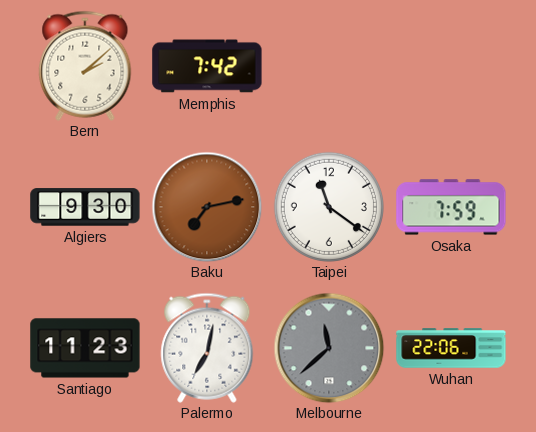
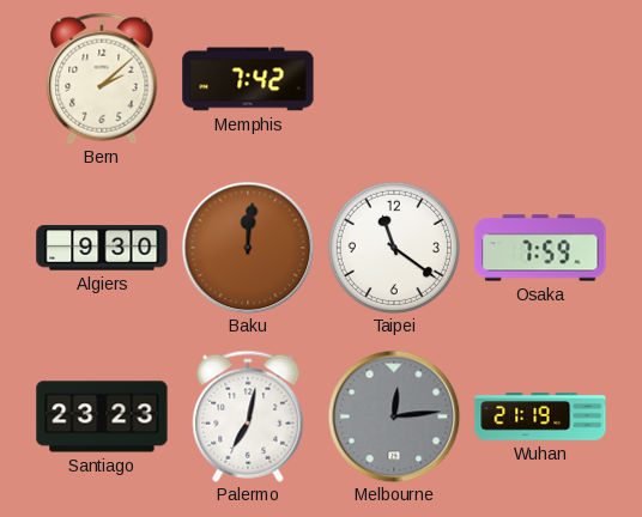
Baku: 7:13 -> 12:01 (248, 248)
Santiago: 11:23 -> 23:23 (102, 416)
Melbourne: 11:38 -> 12:14 (394, 416)
Wuhan: 22:06 -> 21:19 (540, 416)
